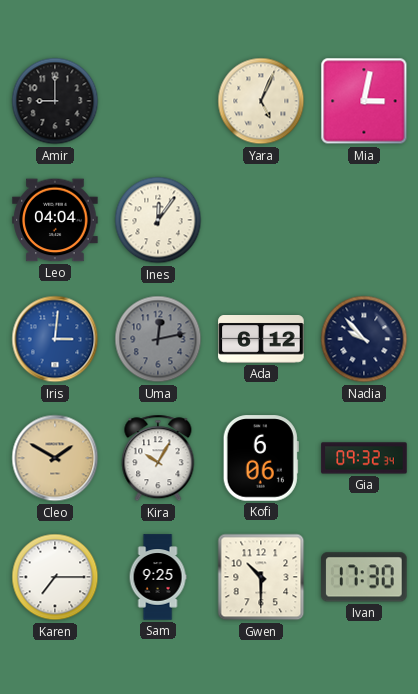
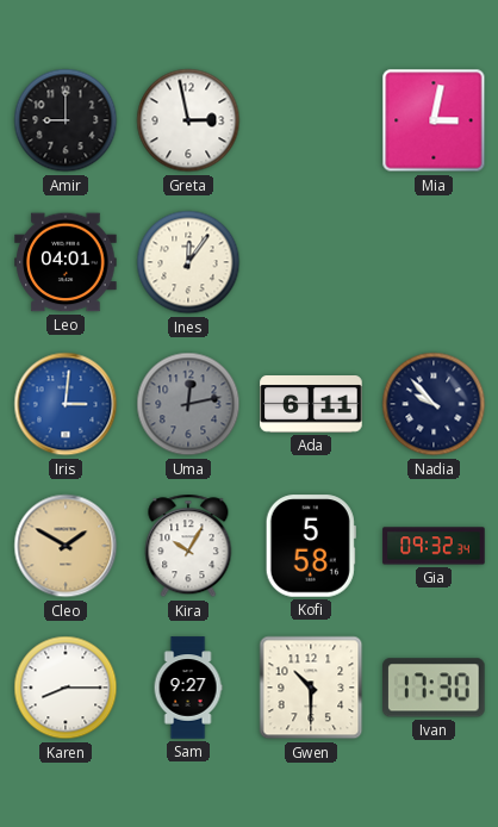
Greta: none -> 2:58 (188, 120)
Yara: 5:04 -> none (261, 101)
Leo: 04:04 -> 04:01 (66, 262)
Ada: 6:12 -> 6:11 (311, 404)
Kofi: 6:06 -> 5:58 (311, 546)
Karen: 7:15 -> 8:15 (66, 688)
Sam: 9:25 -> 9:27 (188, 688)
